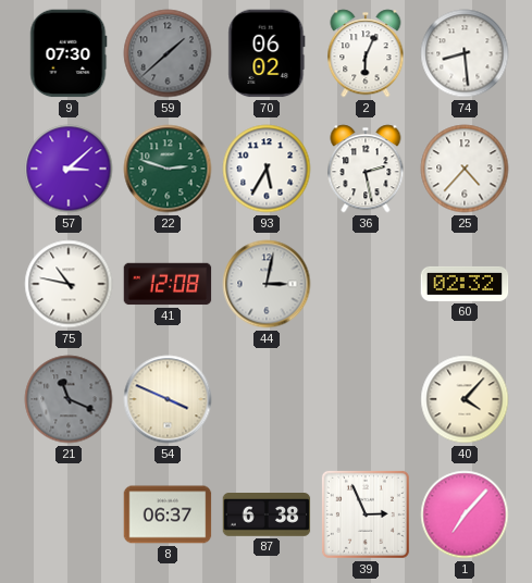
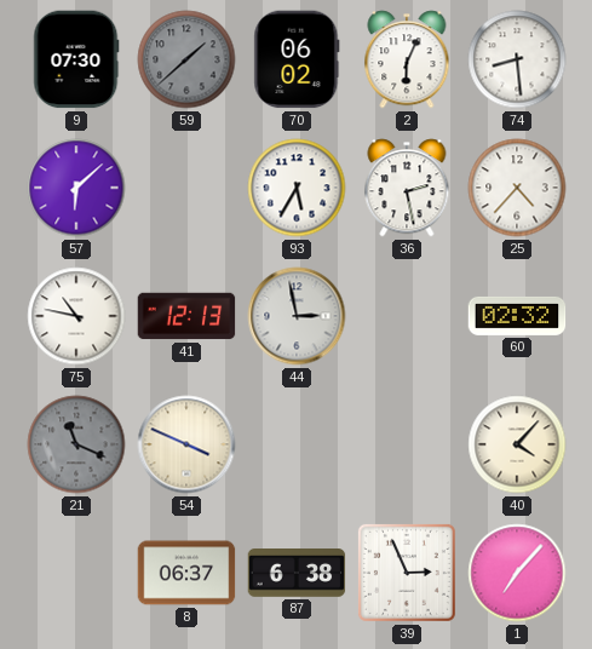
57: 3:08 -> 6:08 (76, 188)
22: 2:48 -> none (168, 169)
41: 12:08 -> 12:13 (186, 316)
44: 3:02 -> 2:58 (297, 316)
